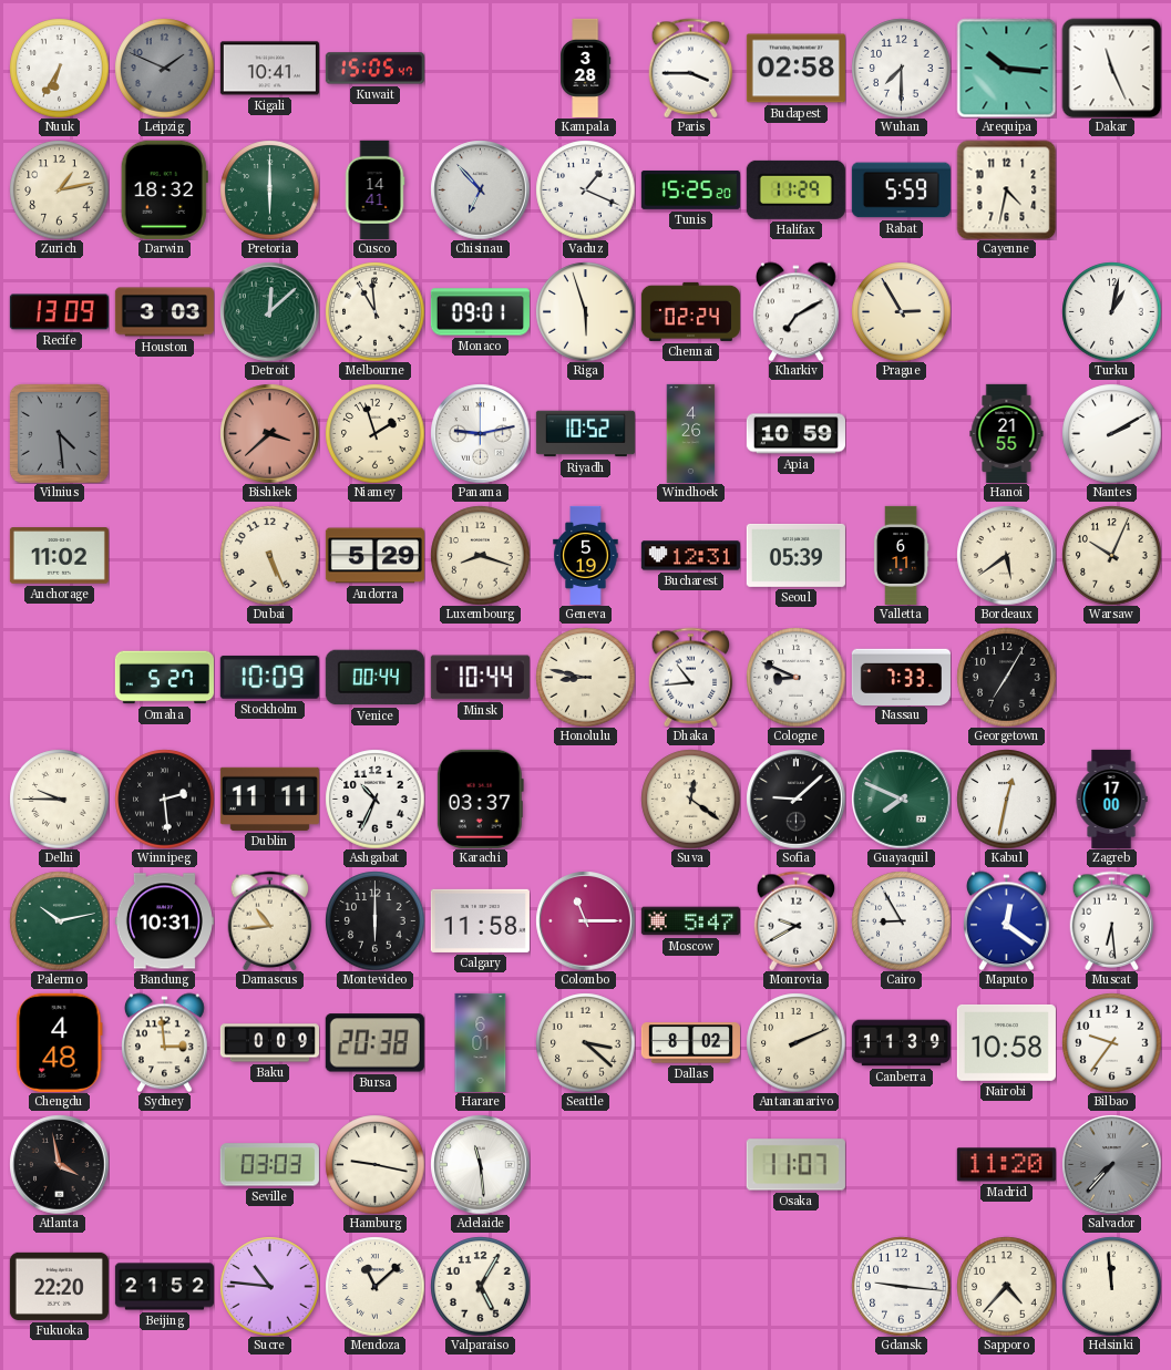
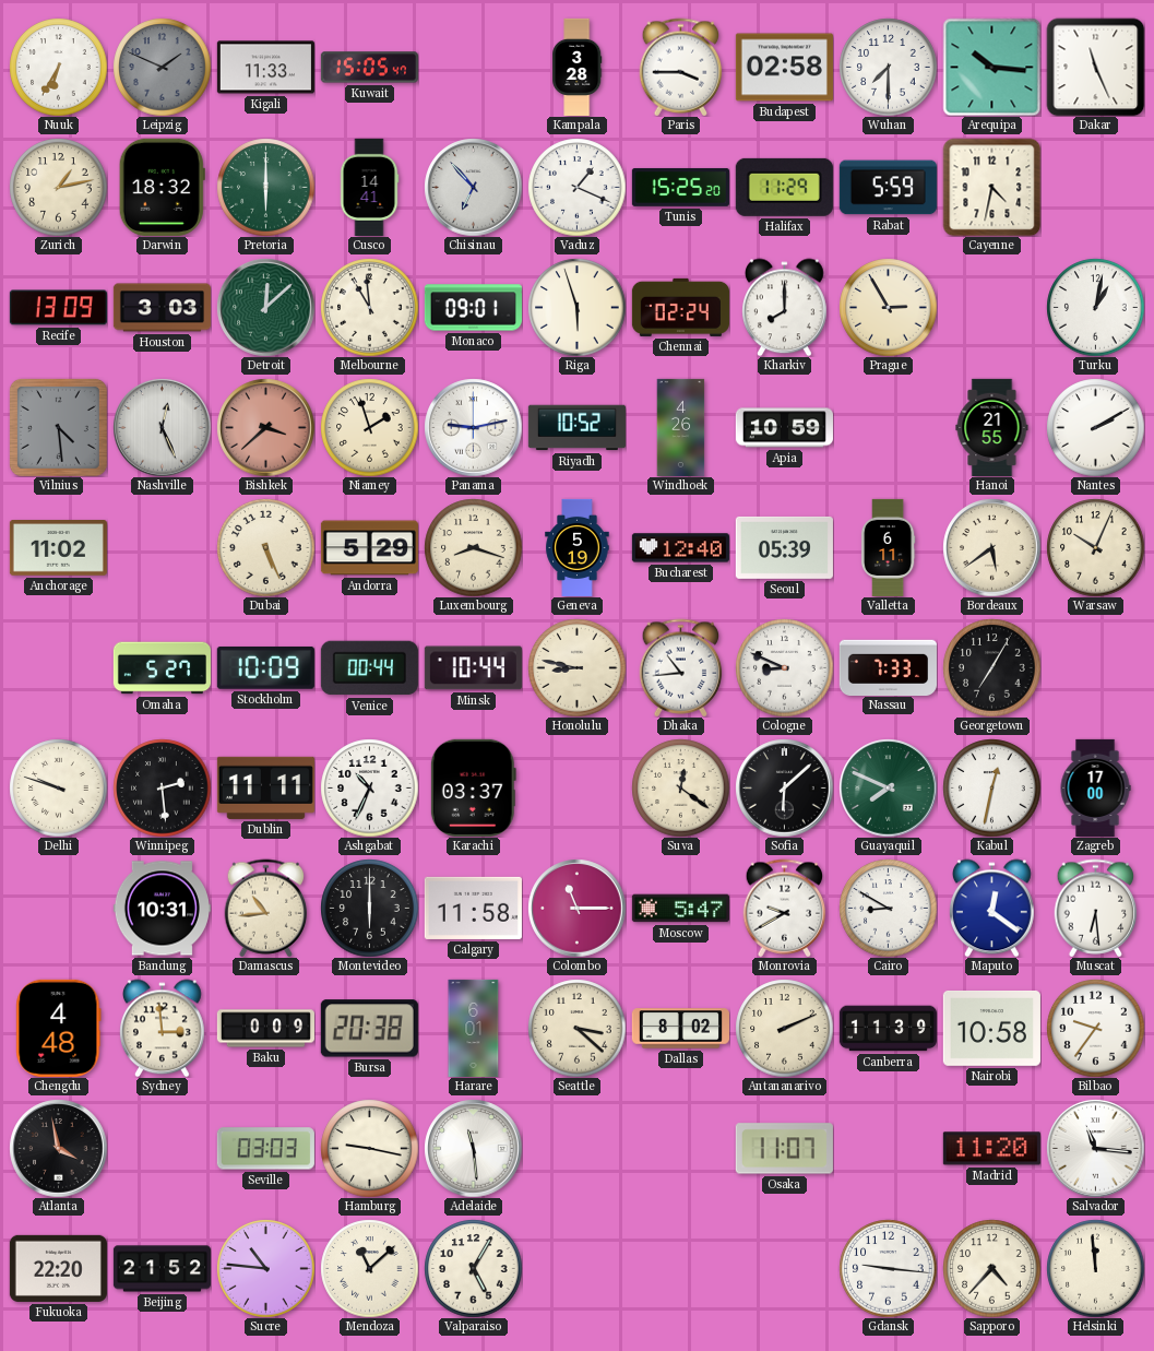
Kigali: 10:41 -> 11:33 (265, 68)
Kharkiv: 7:10 -> 8:00 (785, 307)
Nashville: none -> 12:26 (162, 427)
Bucharest: 12:31 -> 12:40 (680, 548)
Delhi: 9:45 -> 9:48 (58, 787)
Sofia: 9:08 -> 6:08 (784, 787)
Palermo: 10:13 -> none (59, 920)
Cairo: 8:55 -> 8:50 (888, 908)
Salvador: 7:37 -> 11:16 (1095, 1148)
Salvador dial: grey -> white (1095, 1148)
